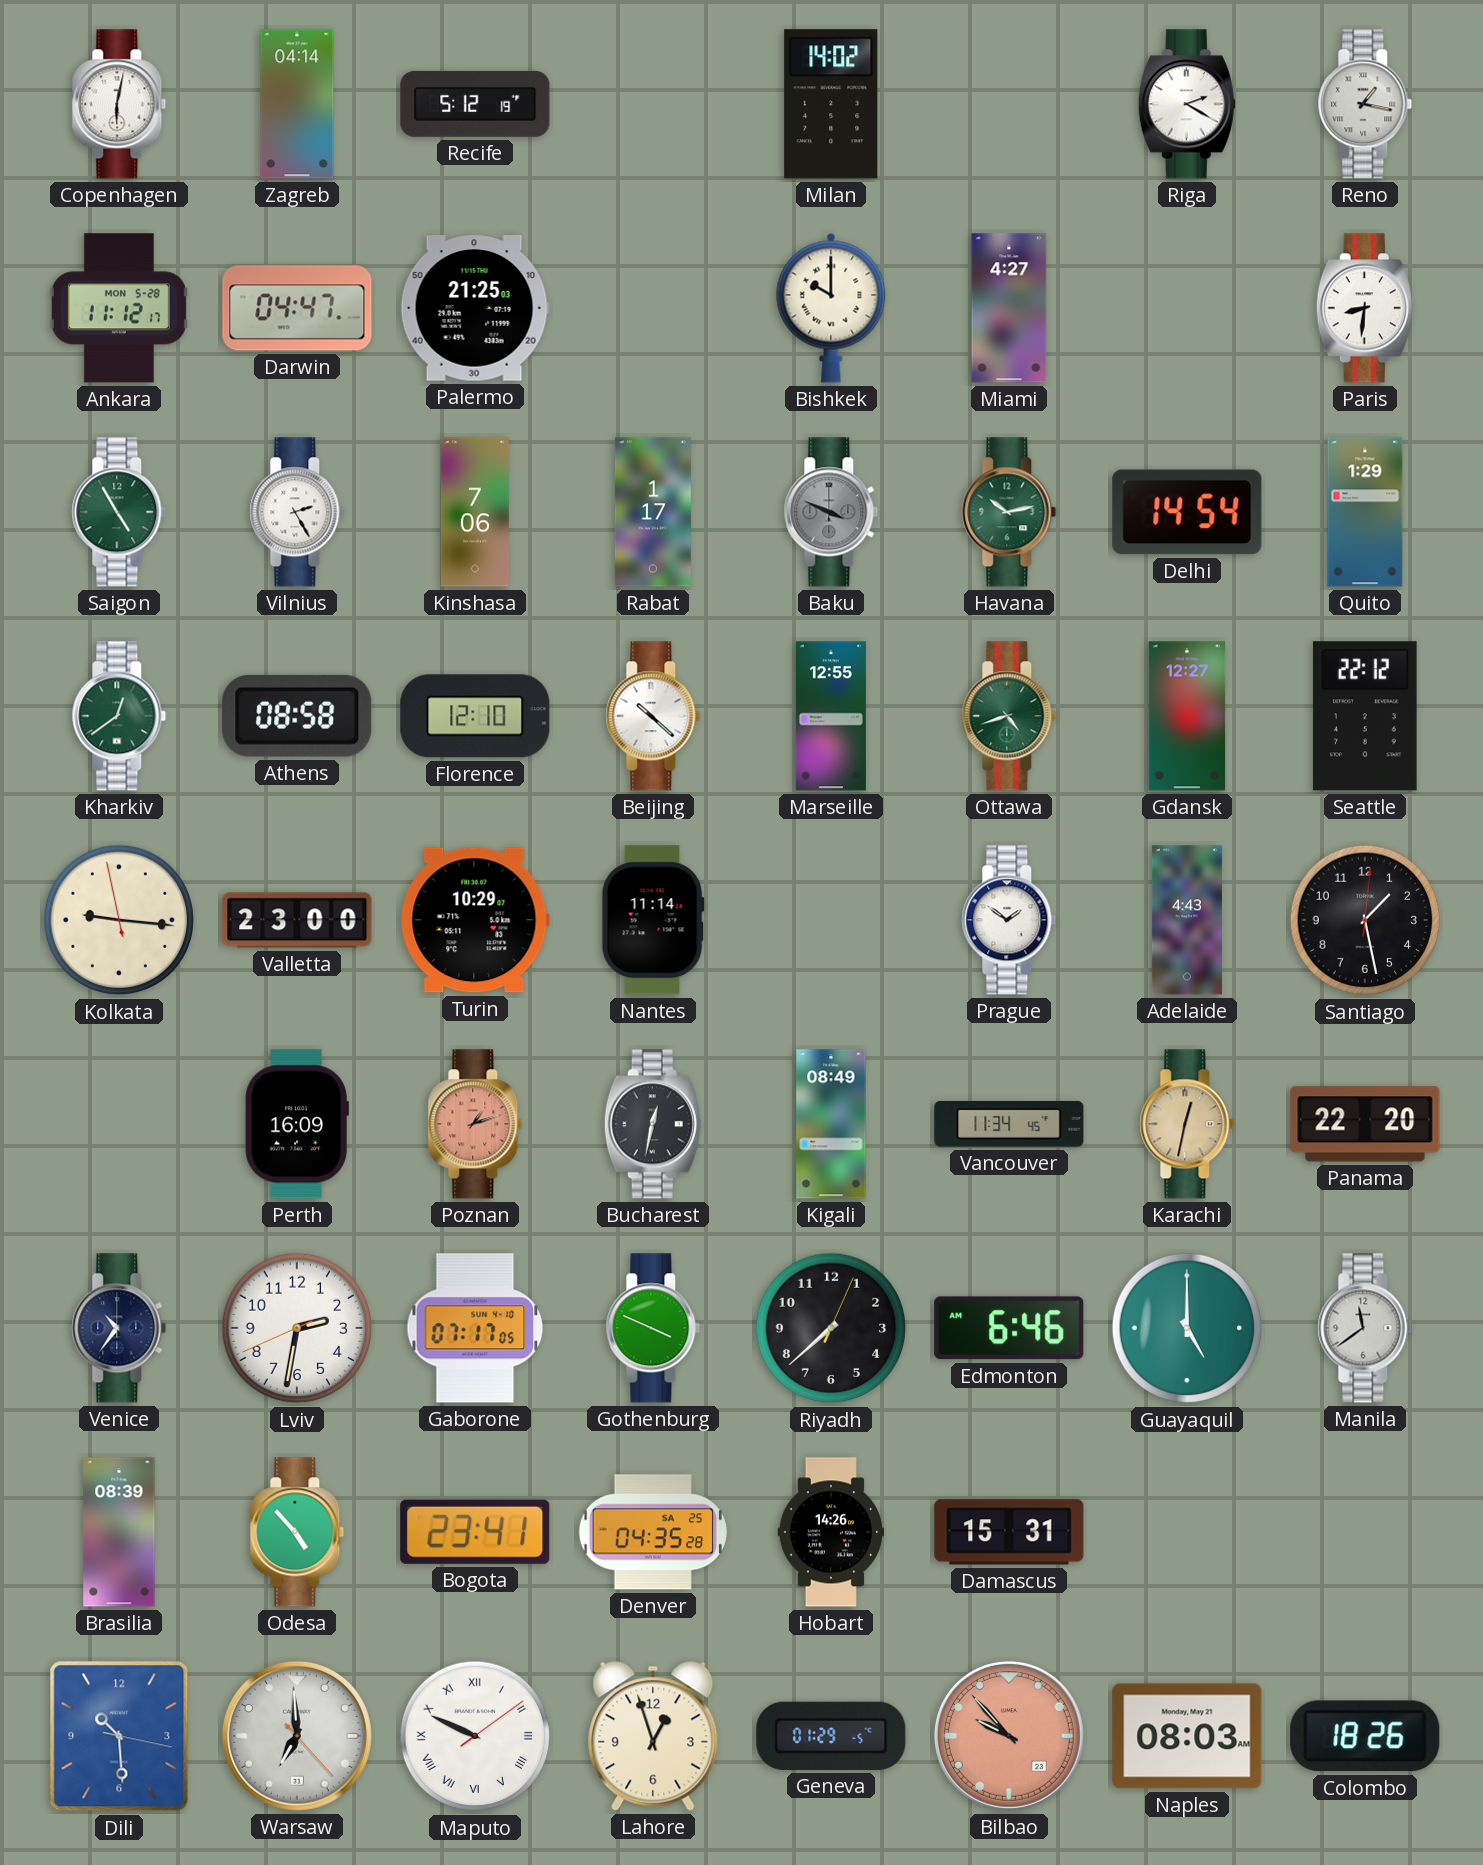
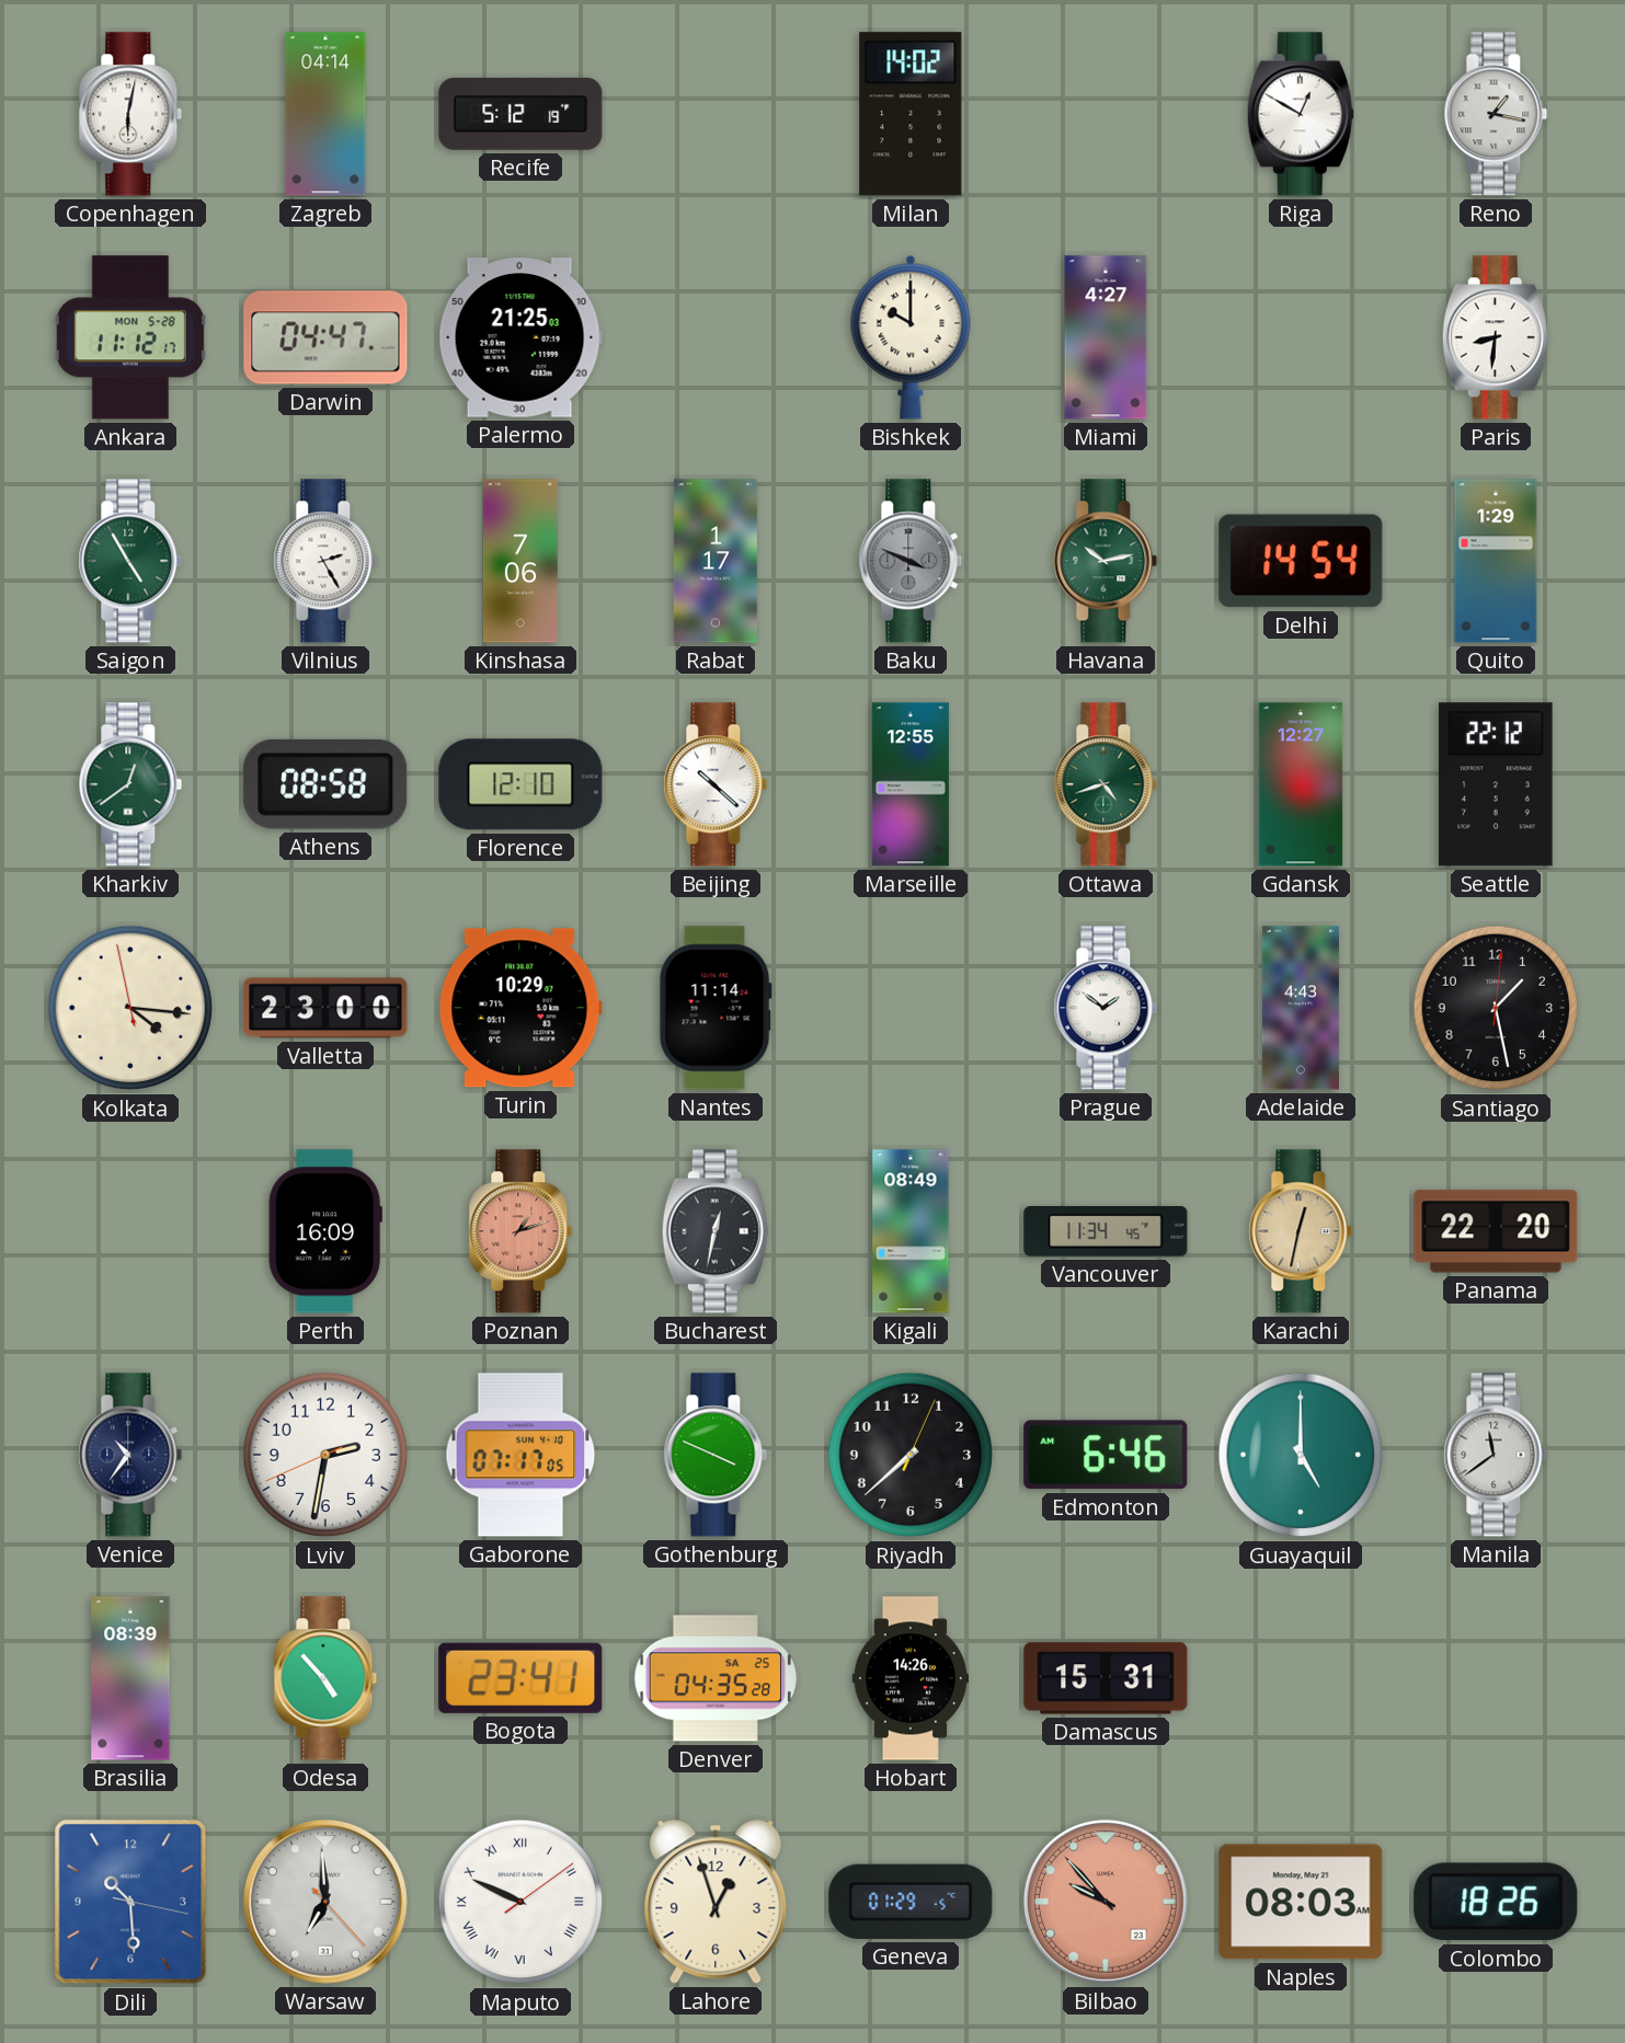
Riga: 2:20 -> 12:50 (1301, 114)
Kolkata: 9:15 -> 4:15 (130, 1008)
